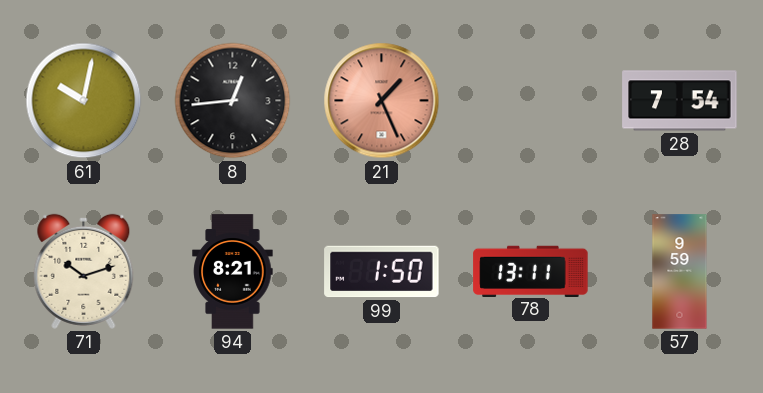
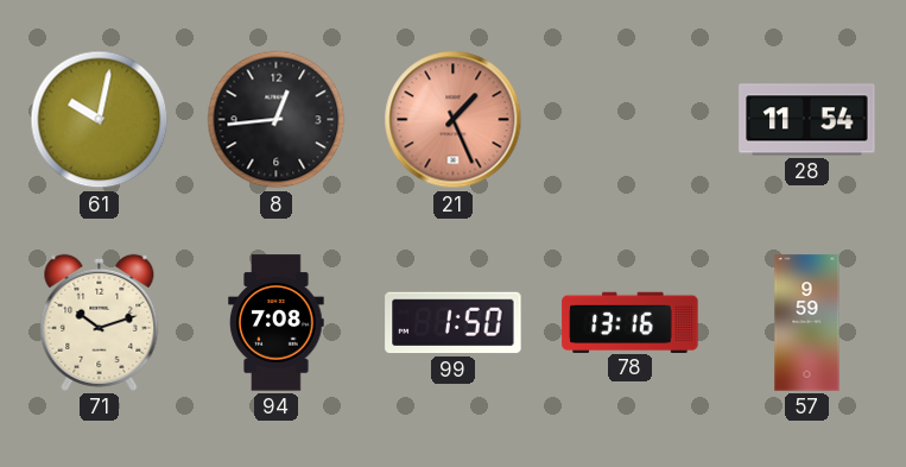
28: 7:54 -> 11:54 (807, 120)
94: 8:21 -> 7:08 (277, 323)
78: 13:11 -> 13:16 (631, 322)
